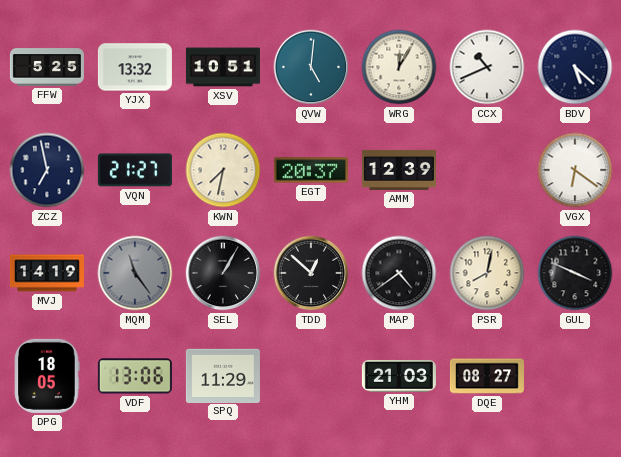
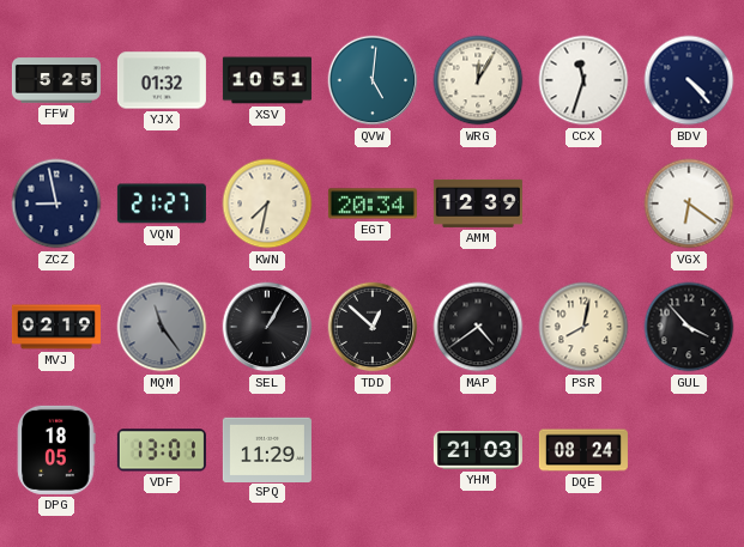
YJX: 13:32 -> 01:32 (162, 80)
CCX: 10:41 -> 11:33 (583, 80)
BDV: 5:22 -> 4:23 (689, 80)
ZCZ: 6:58 -> 8:58 (56, 203)
EGT: 20:37 -> 20:34 (373, 203)
MVJ: 14:19 -> 02:19 (56, 327)
GUL: 3:49 -> 3:53 (689, 327)
VDF: 13:06 -> 13:01 (162, 450)
DQE: 08:27 -> 08:24 (583, 450)
